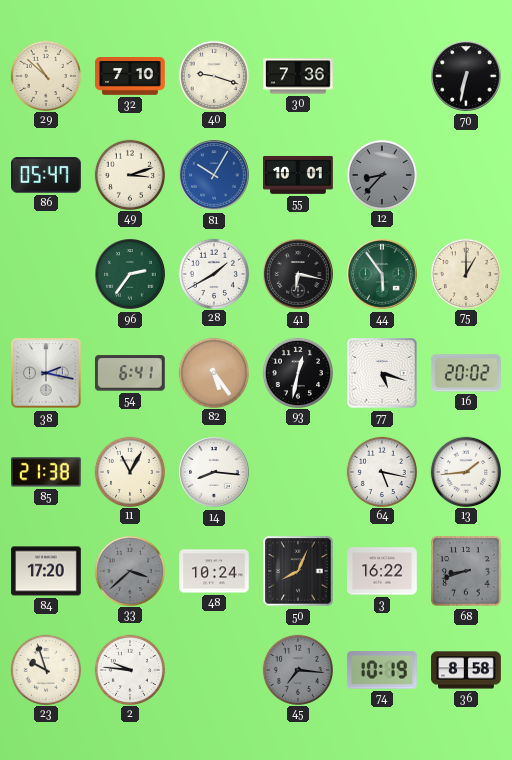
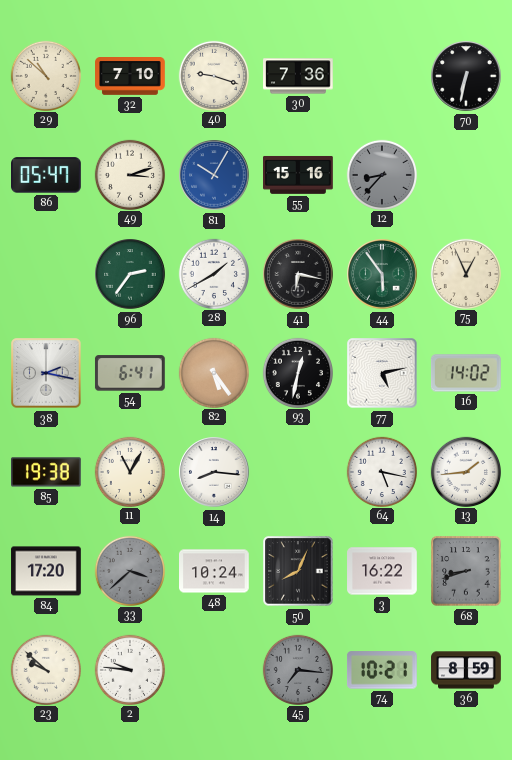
55: 10:01 -> 15:16 (299, 175)
75: 1:00 -> 12:56 (465, 273)
77: 5:18 -> 5:13 (382, 373)
16: 20:02 -> 14:02 (466, 373)
85: 21:38 -> 19:38 (47, 472)
23: 9:57 -> 9:52 (45, 669)
74: 10:19 -> 10:21 (382, 670)
36: 8:58 -> 8:59 (466, 670)
